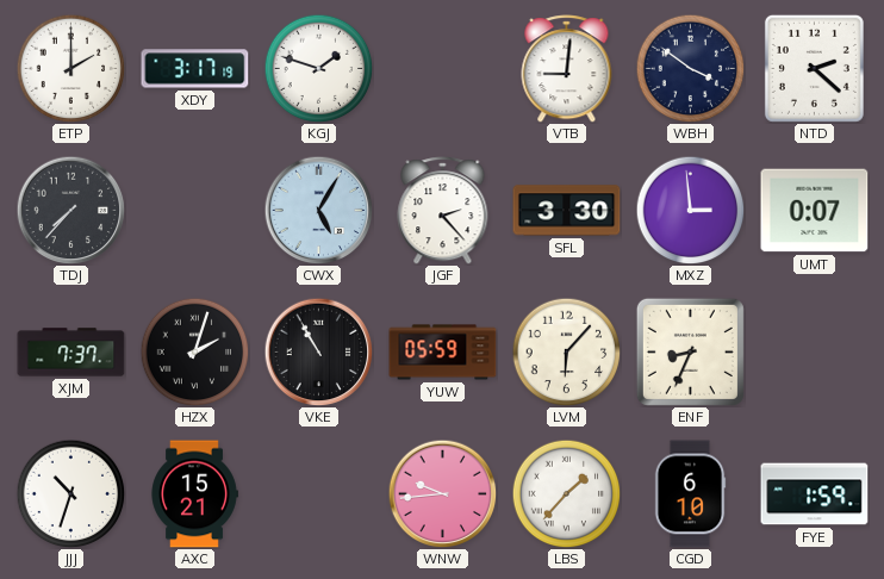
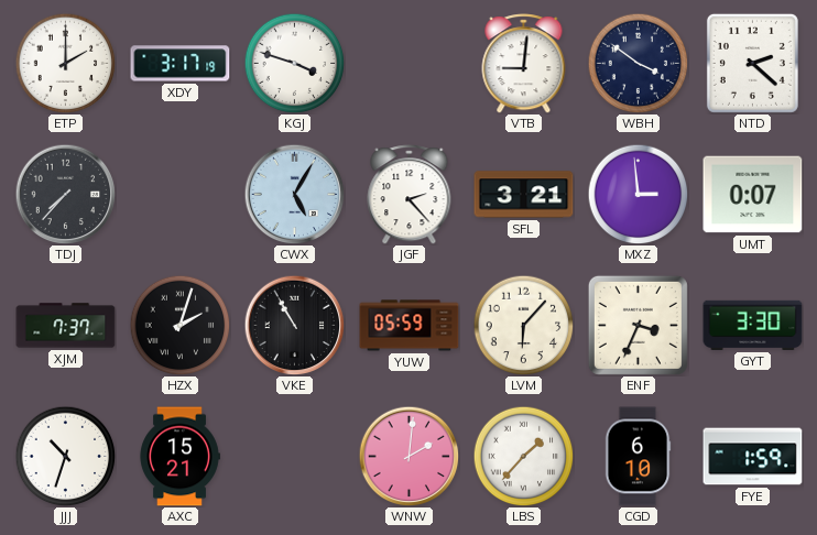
KGJ: 1:48 -> 3:48 (294, 63)
SFL: 3:30 -> 3:21 (524, 195)
ENF: 8:34 -> 3:34 (638, 325)
GYT: none -> 3:30 (753, 325)
WNW: 9:44 -> 2:01 (408, 456)
